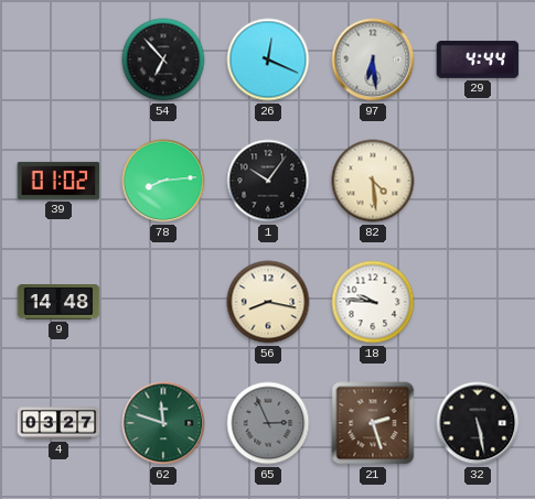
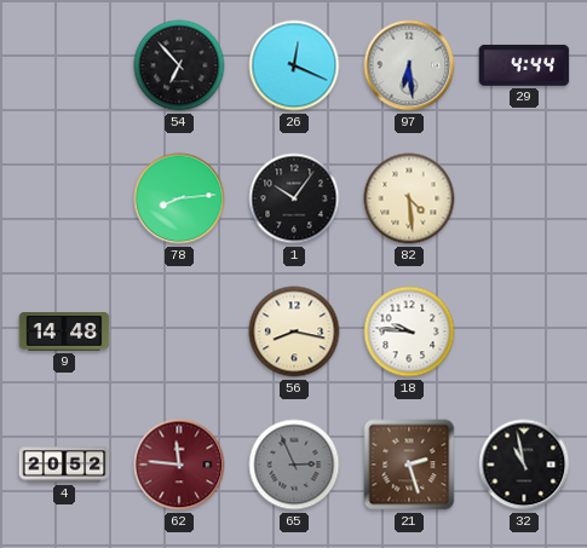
39: 01:02 -> none (58, 181)
4: 03:27 -> 20:52 (64, 465)
62: 11:48 -> 11:46 (179, 465)
62 dial: green -> burgundy (179, 465)
32: 5:28 -> 10:58 (524, 465)
